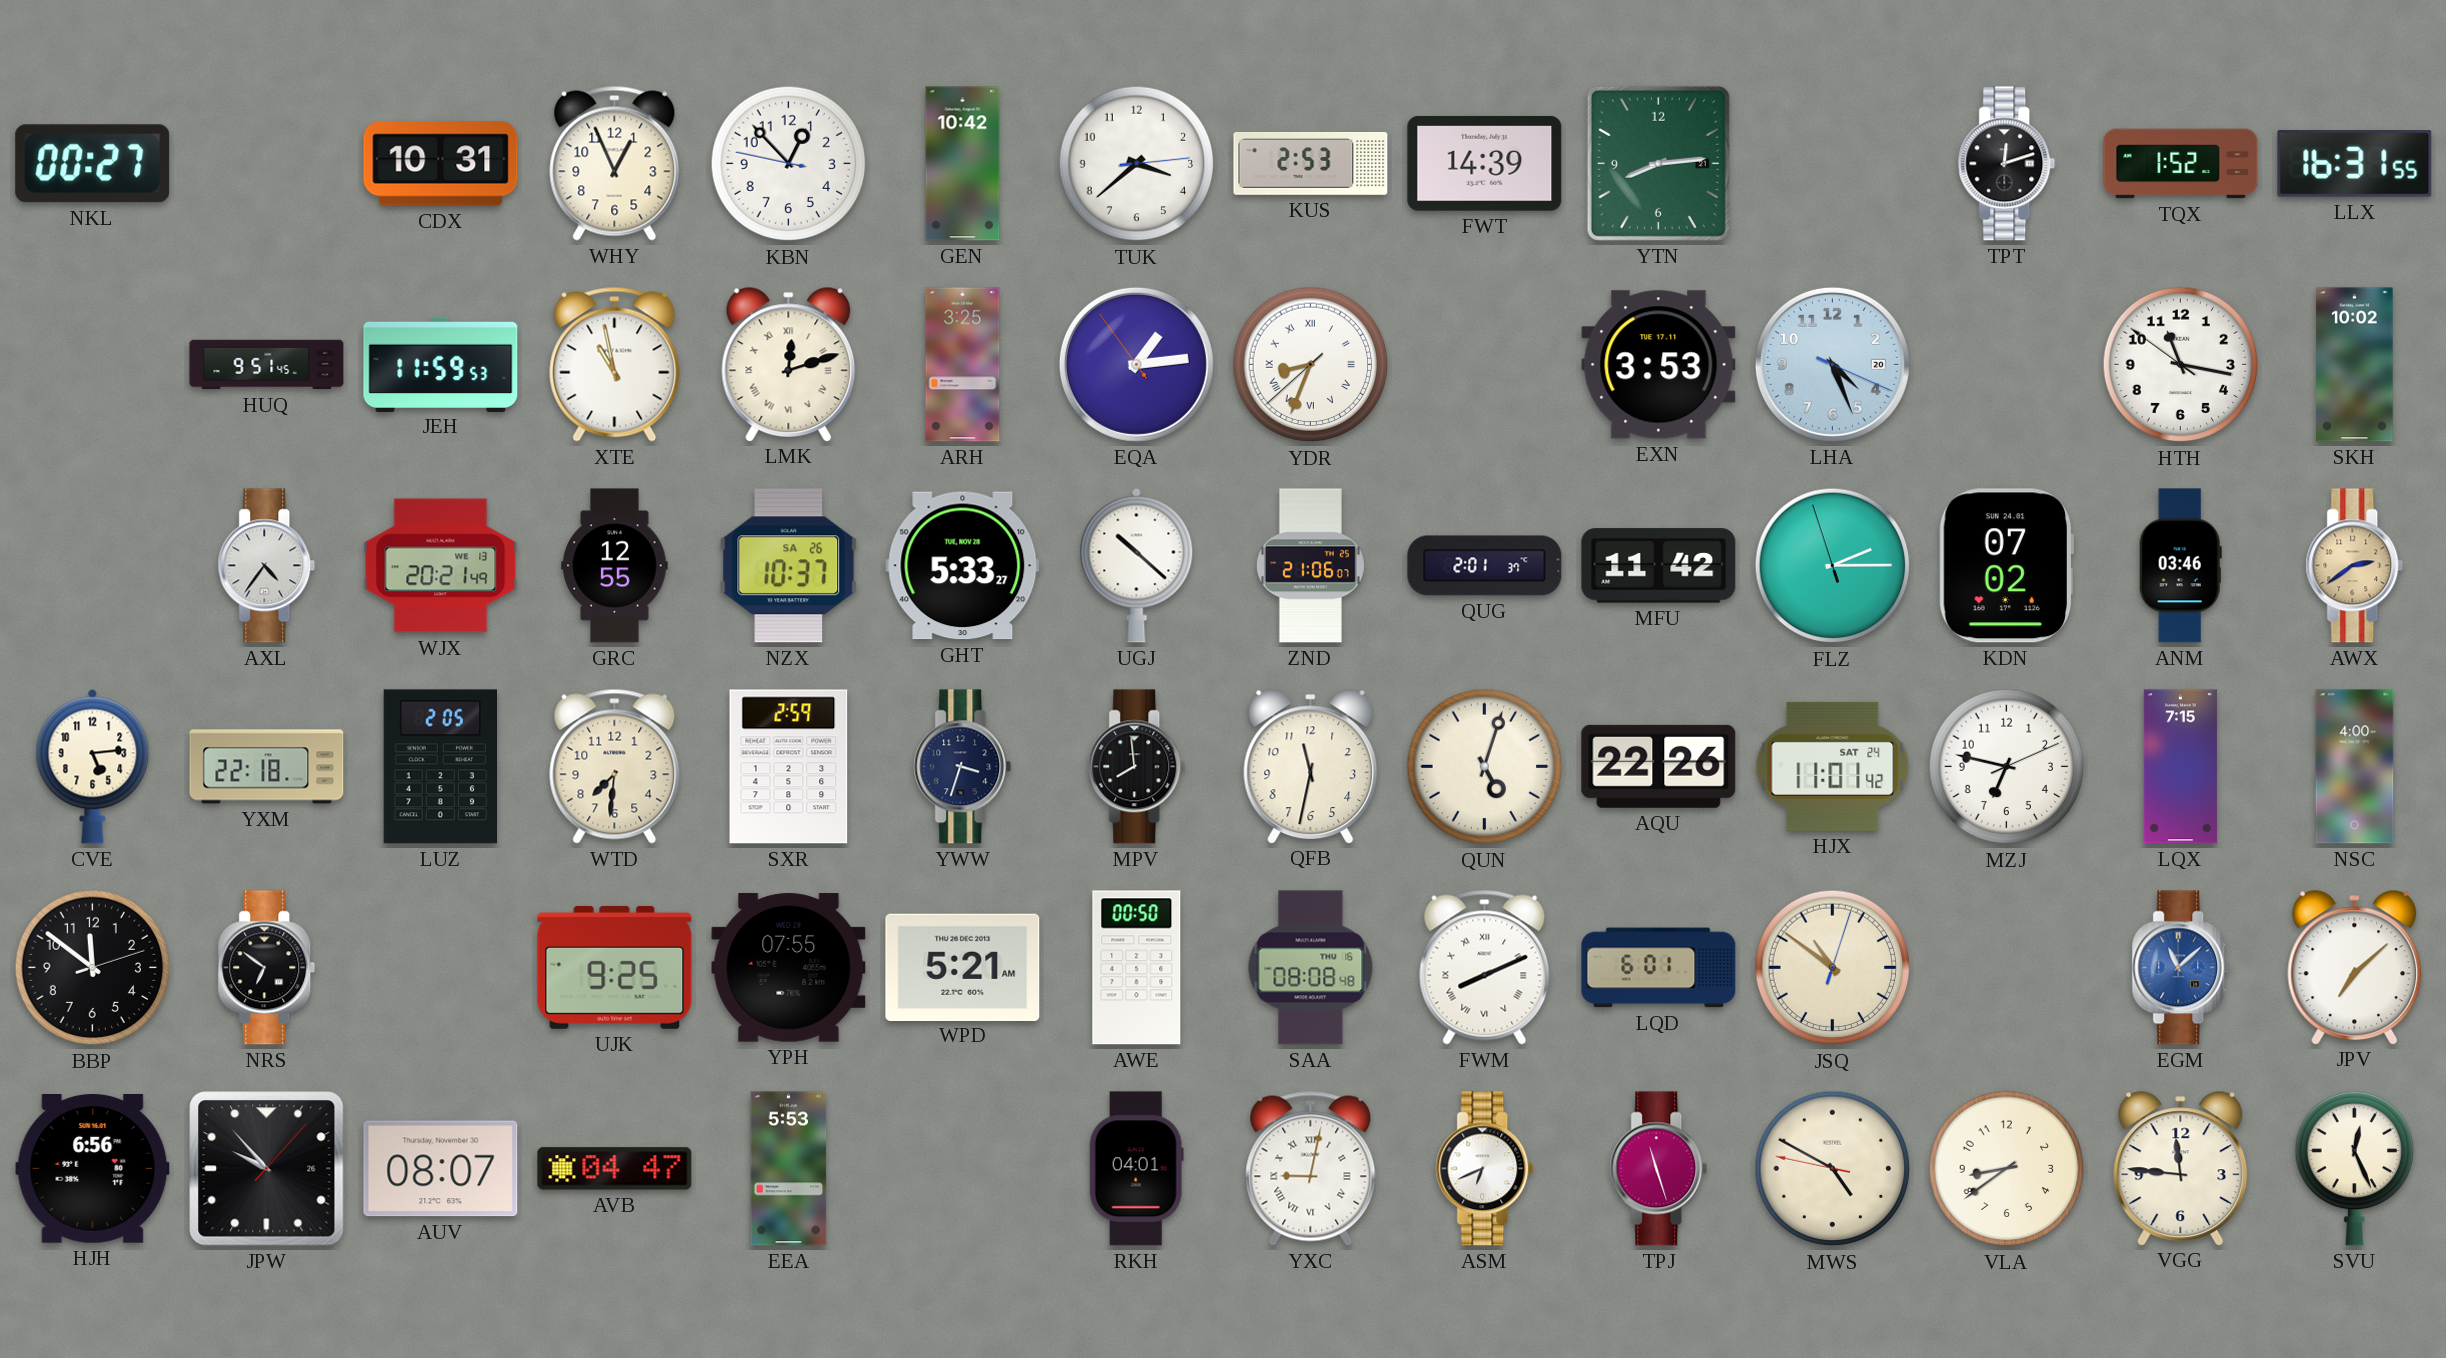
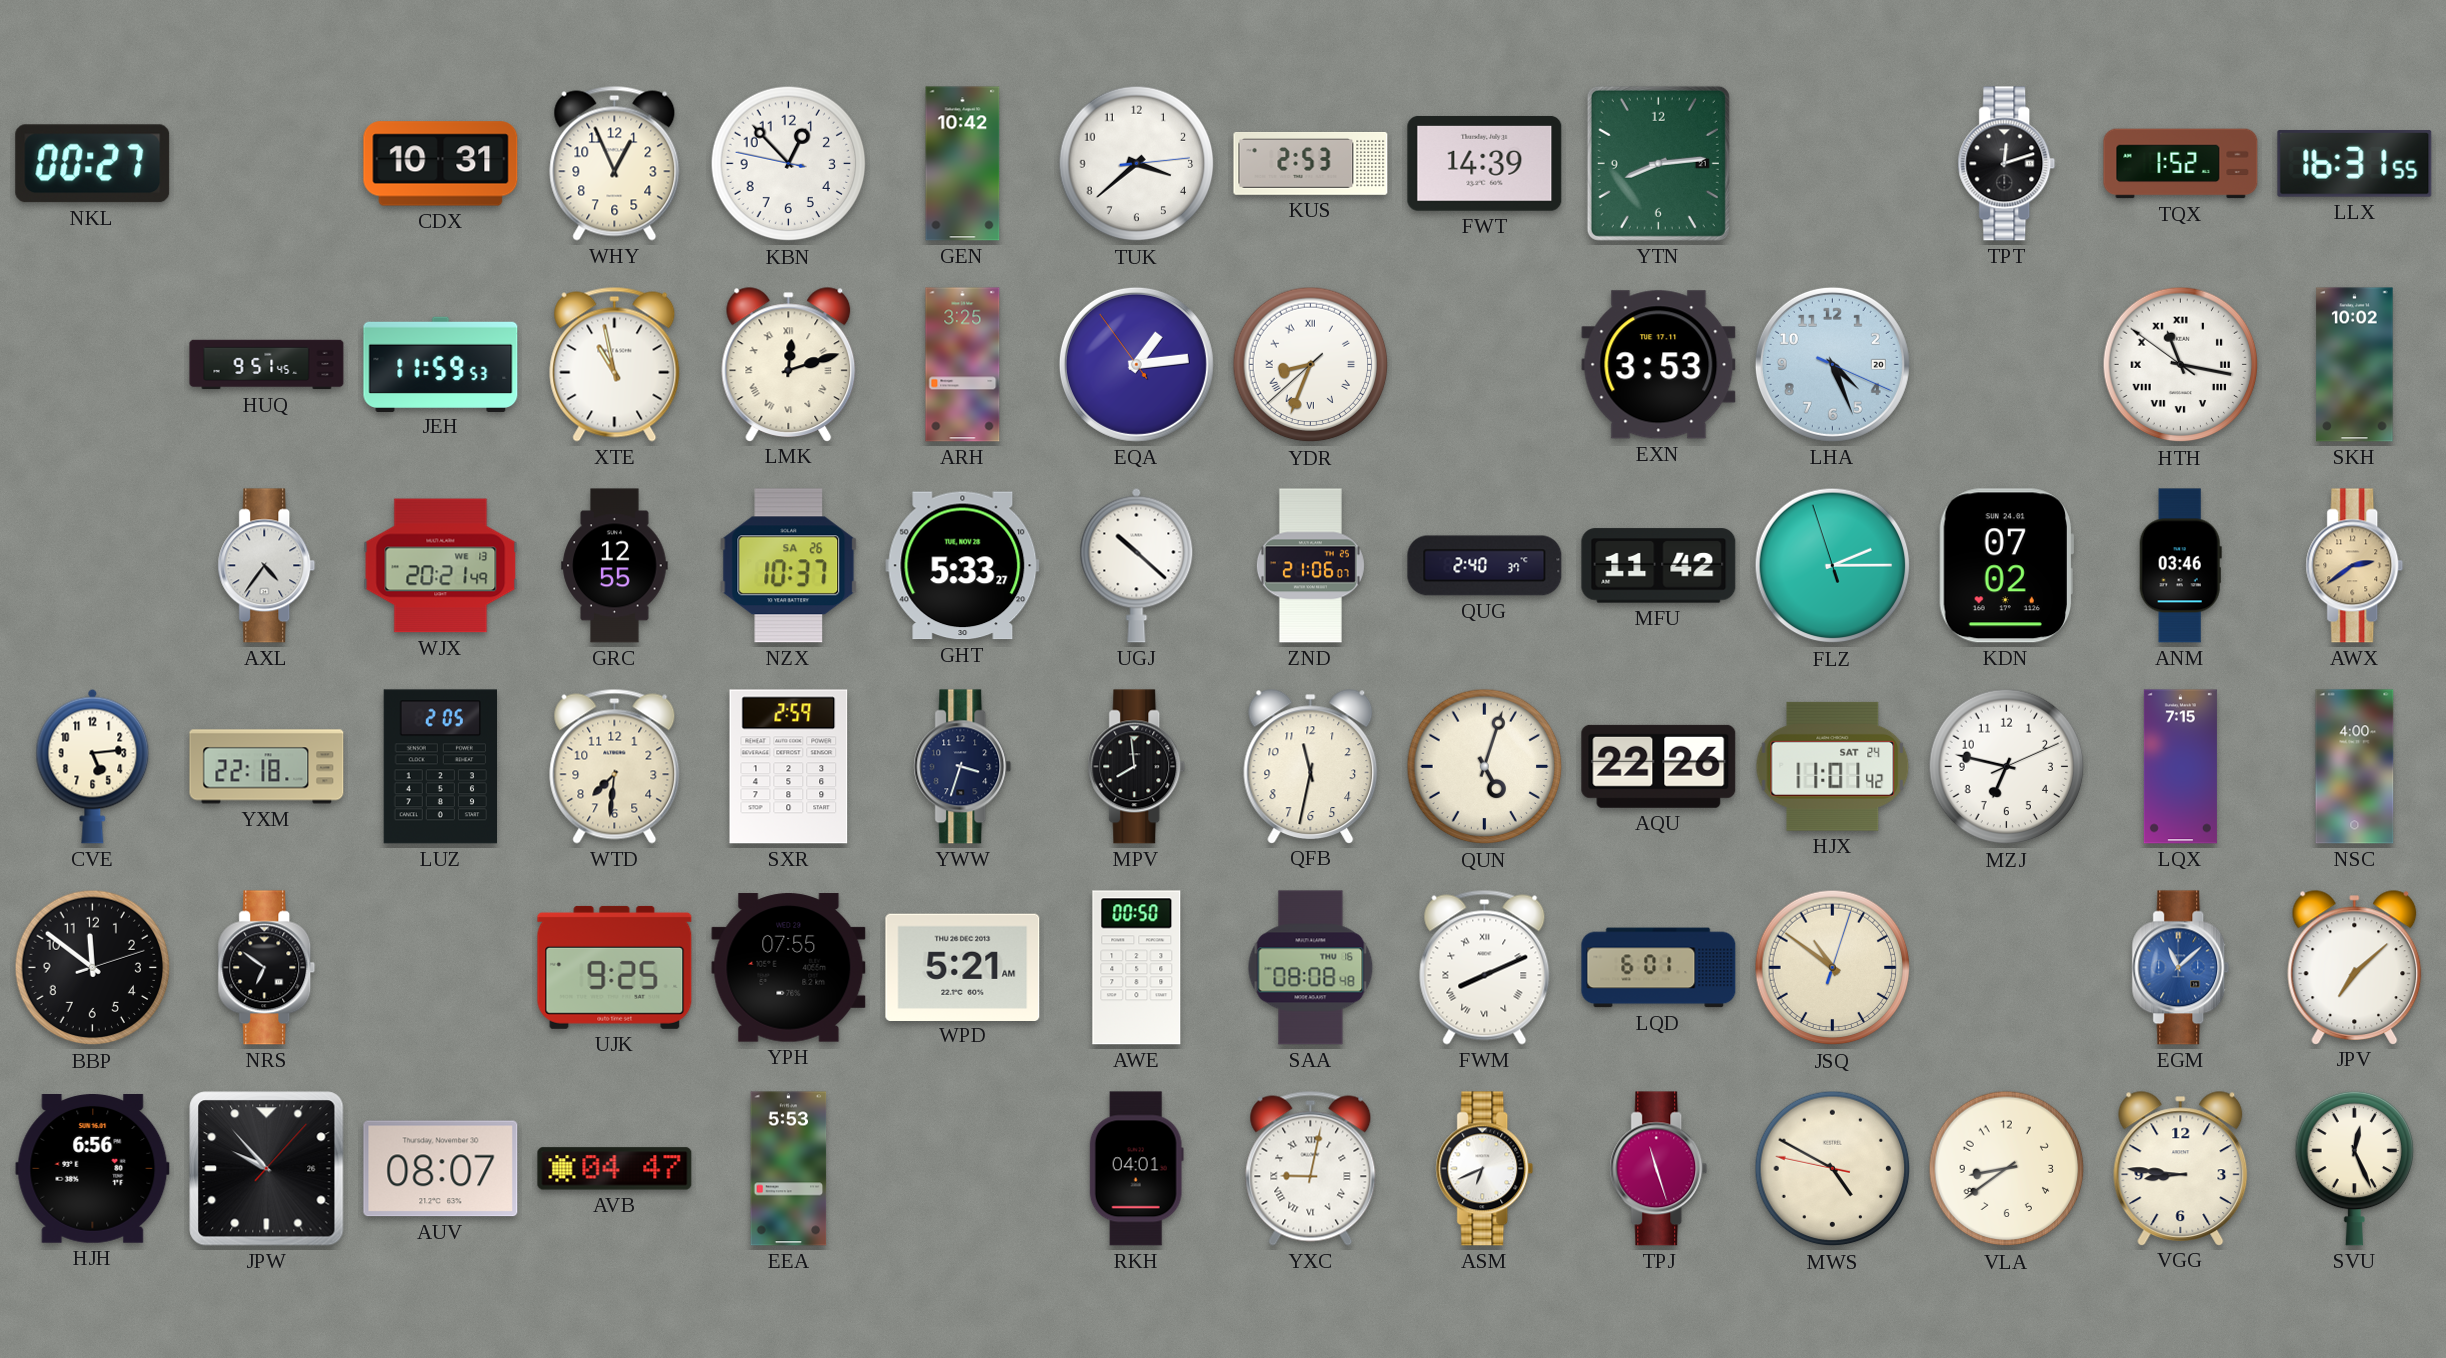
HTH numerals: Arabic -> Roman (2181, 365)
QUG: 2:01 -> 2:40 (1485, 566)
VGG: 11:46 -> 8:46 (2181, 1168)
